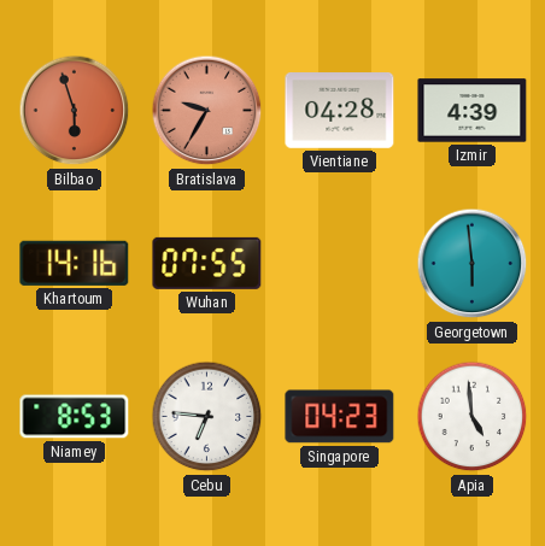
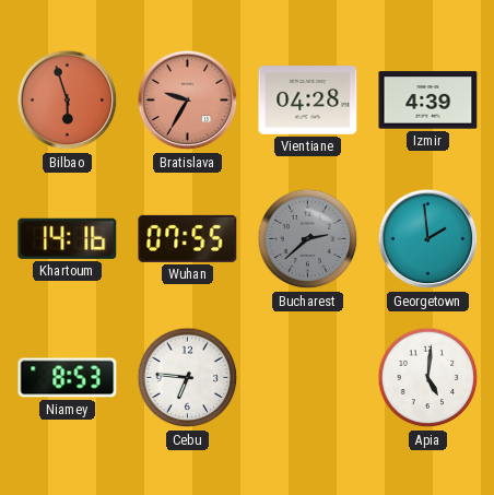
Bucharest: none -> 2:38 (308, 239)
Georgetown: 5:59 -> 1:59 (428, 239)
Singapore: 04:23 -> none (340, 417)
Apia: 4:59 -> 5:01 (428, 378)
